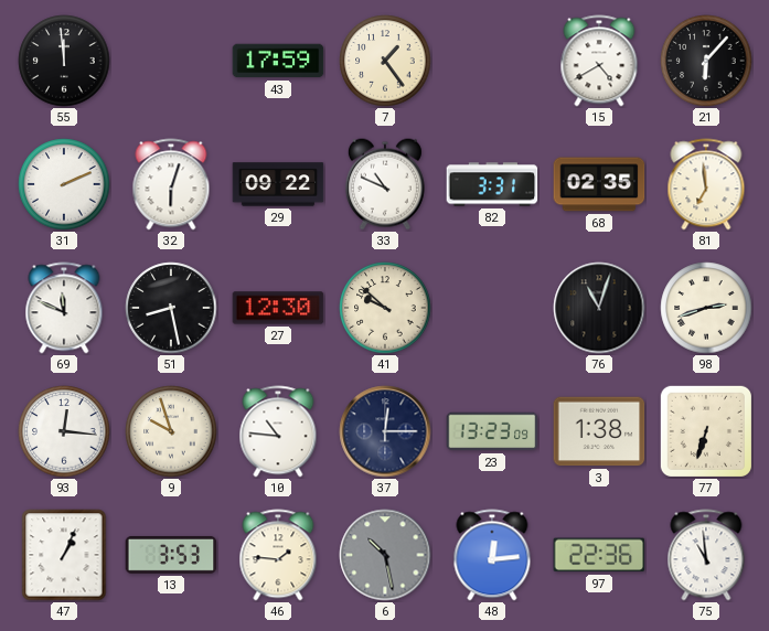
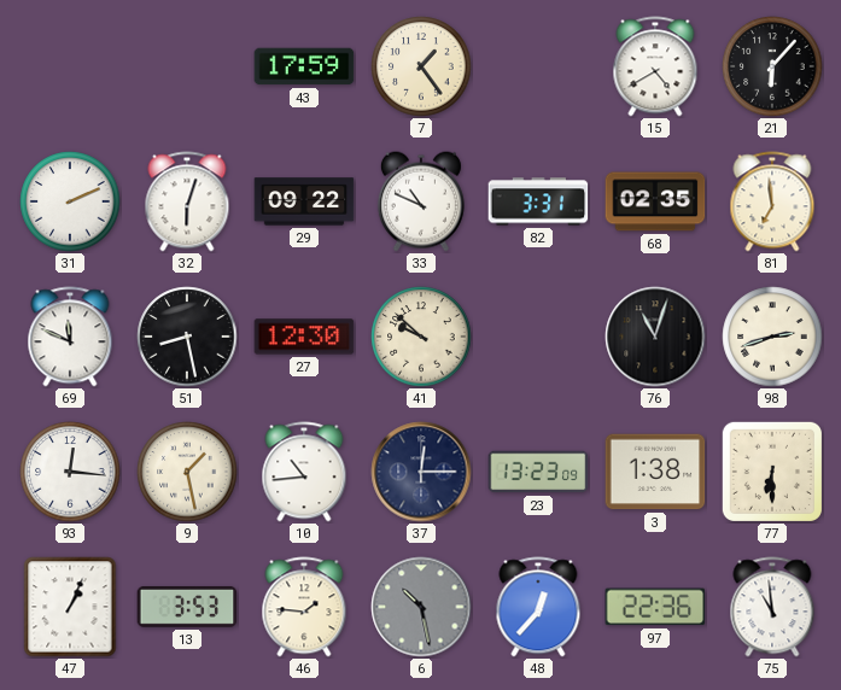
55: 11:59 -> none (64, 61)
9: 9:57 -> 1:28 (187, 472)
10: 10:46 -> 10:44 (304, 472)
77: 6:33 -> 6:30 (772, 472)
48: 12:14 -> 12:37 (538, 607)
